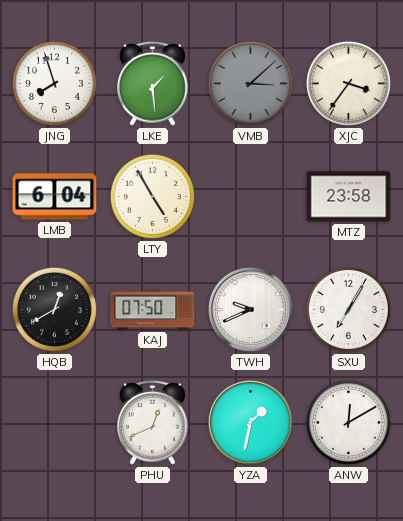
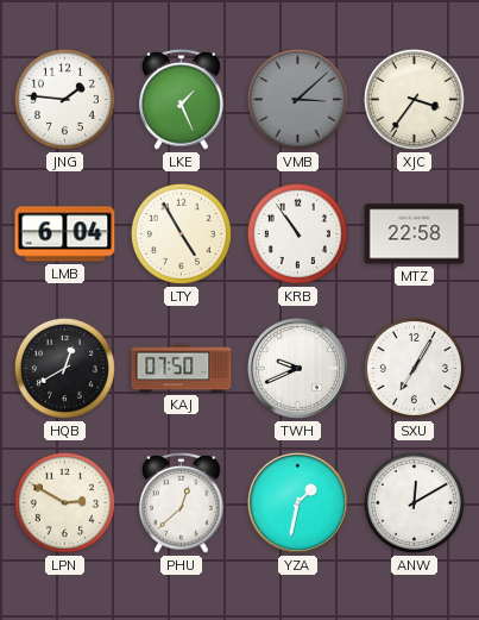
JNG: 7:57 -> 1:46 (64, 99)
LKE: 1:29 -> 1:26 (182, 99)
KRB: none -> 10:54 (297, 233)
MTZ: 23:58 -> 22:58 (415, 234)
LPN: none -> 2:50 (64, 502)
PHU: 12:41 -> 12:38 (182, 502)
